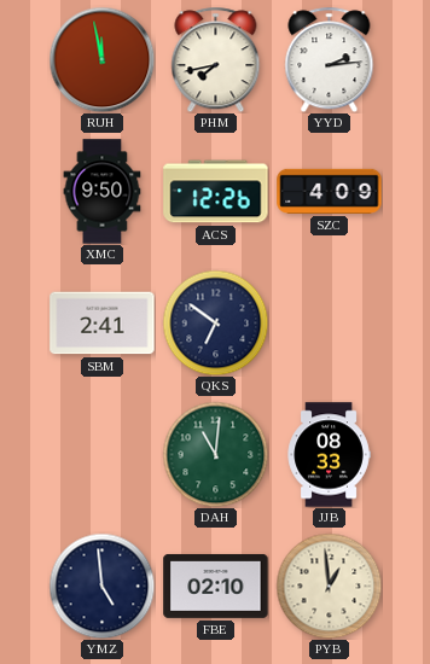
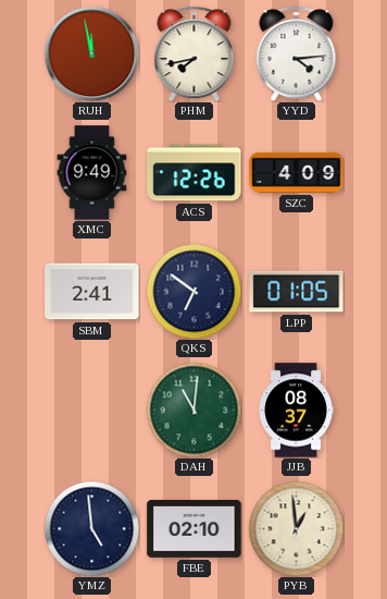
YYD: 2:14 -> 4:14 (297, 53)
XMC: 9:50 -> 9:49 (92, 173)
LPP: none -> 01:05 (297, 292)
JJB: 08:33 -> 08:37 (296, 411)
